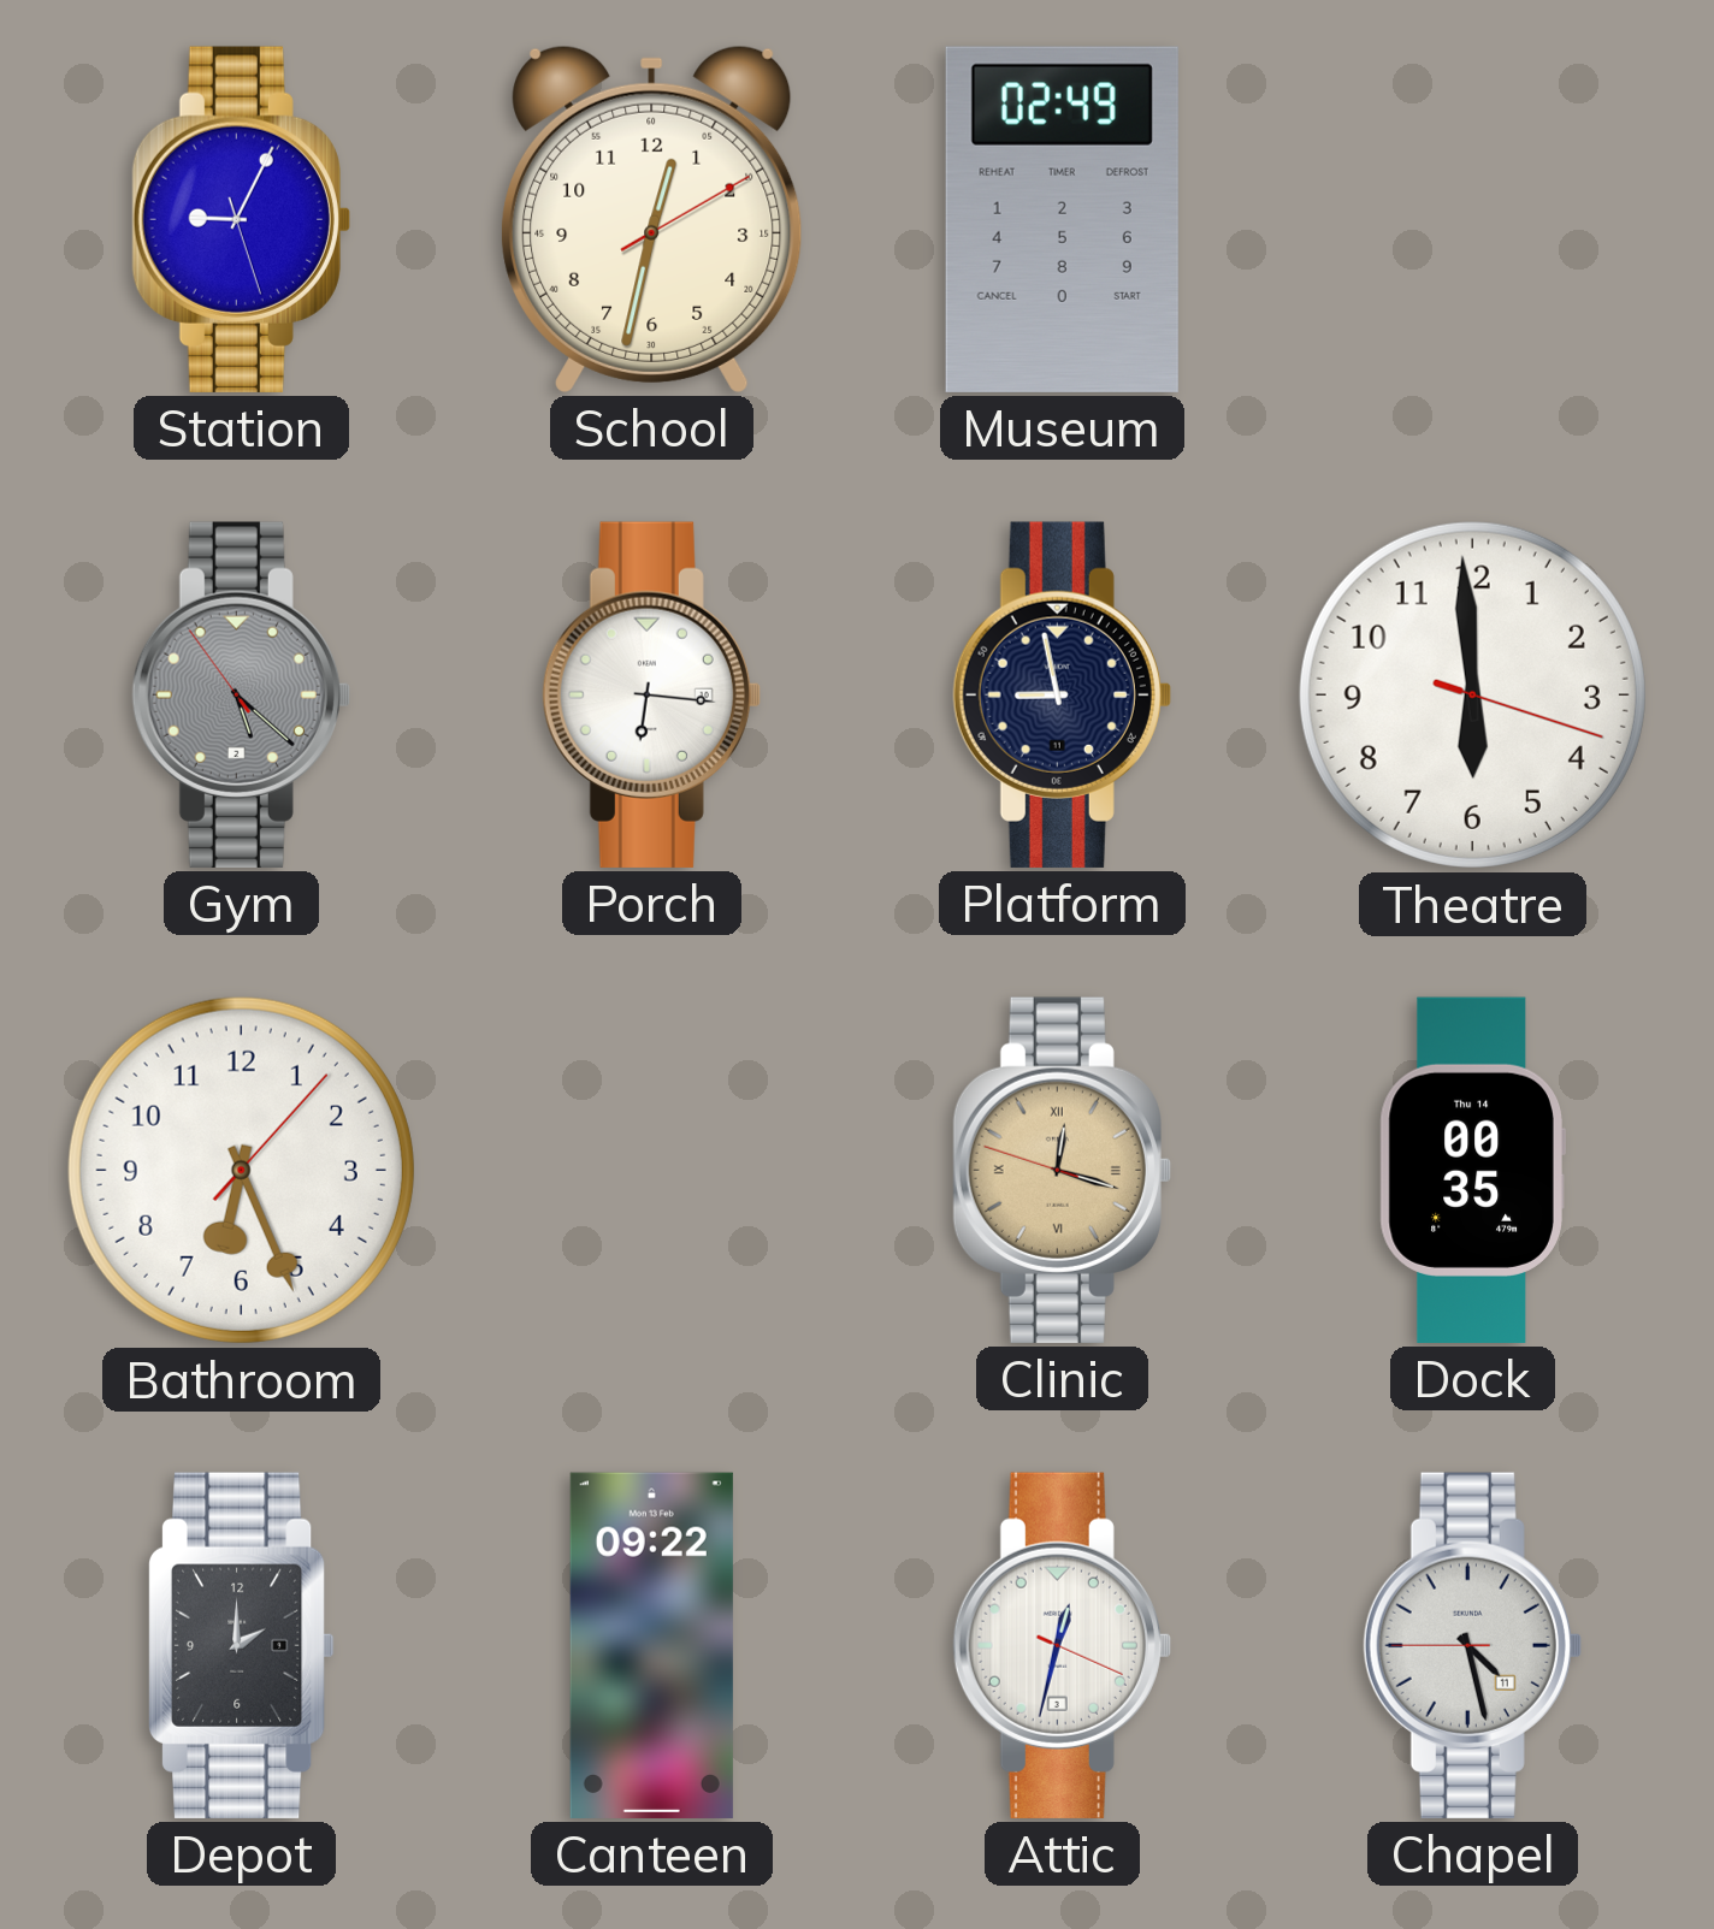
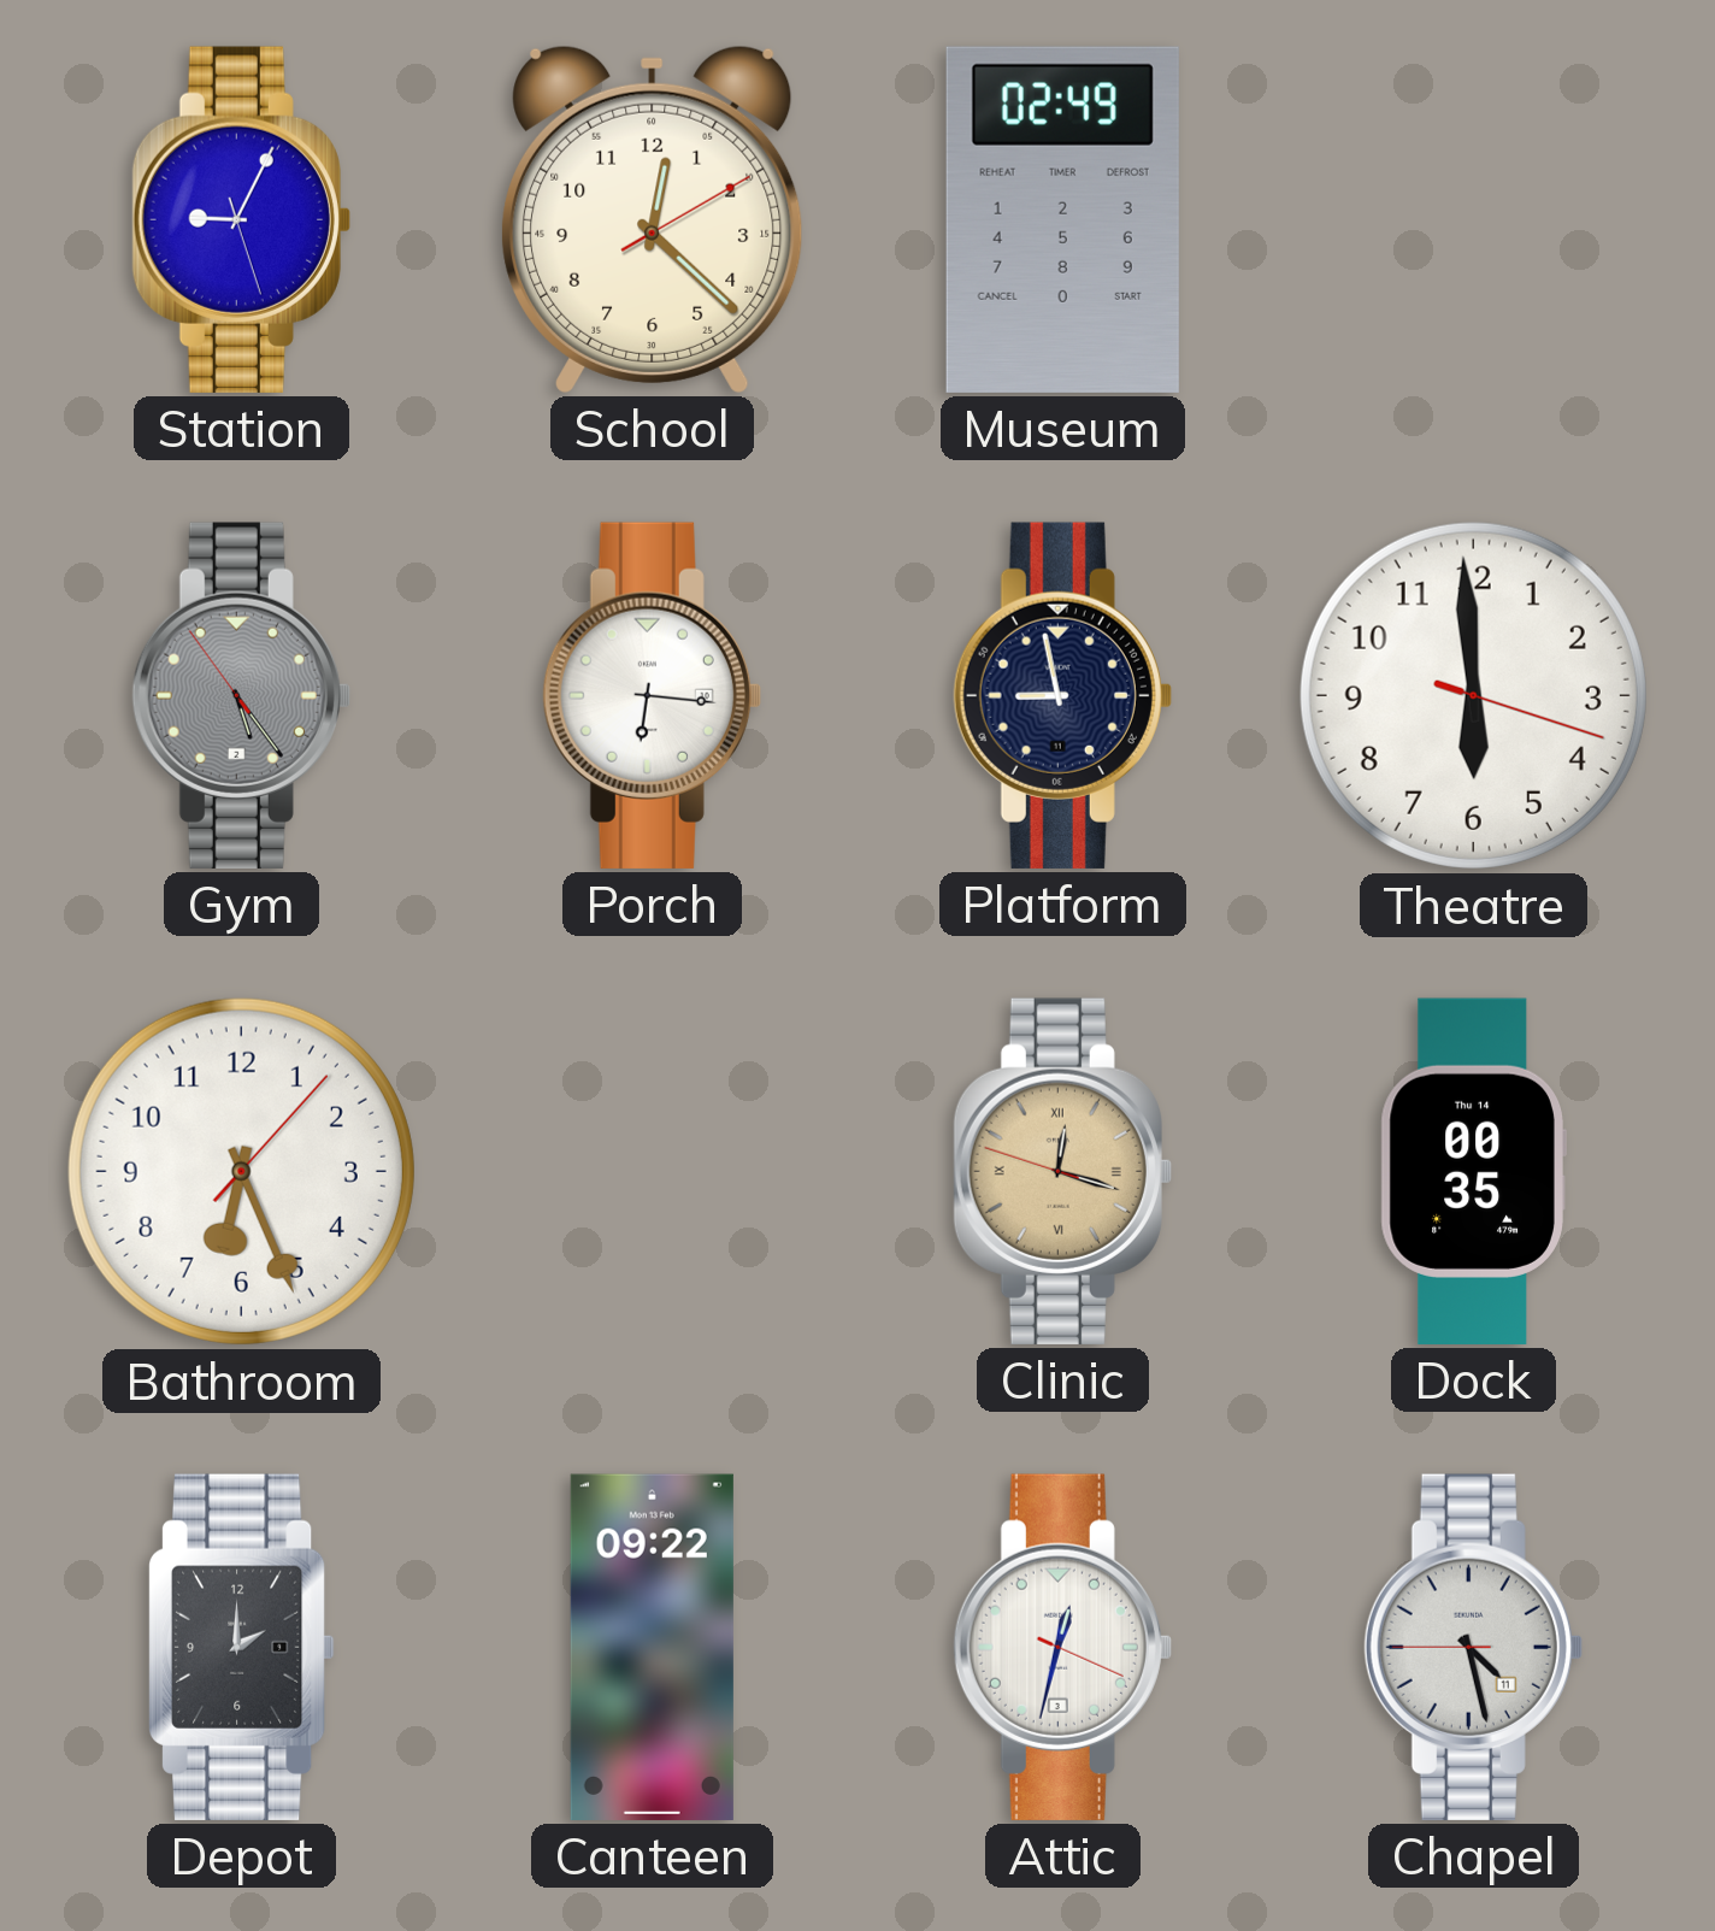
School: 12:32 -> 12:22 (653, 219)
Gym: 5:21 -> 5:23 (241, 695)
